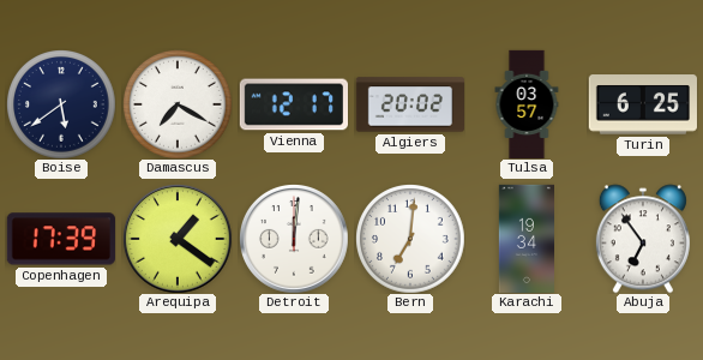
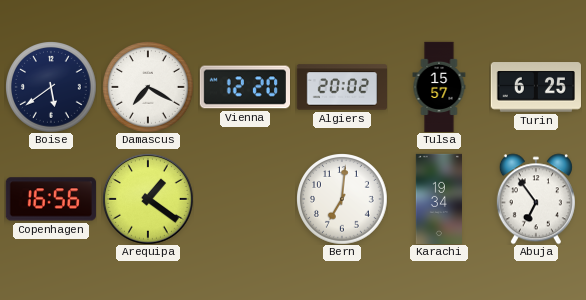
Vienna: 12:17 -> 12:20 (244, 87)
Tulsa: 03:57 -> 15:57 (439, 87)
Copenhagen: 17:39 -> 16:56 (51, 199)
Detroit: 12:01 -> none (294, 239)
